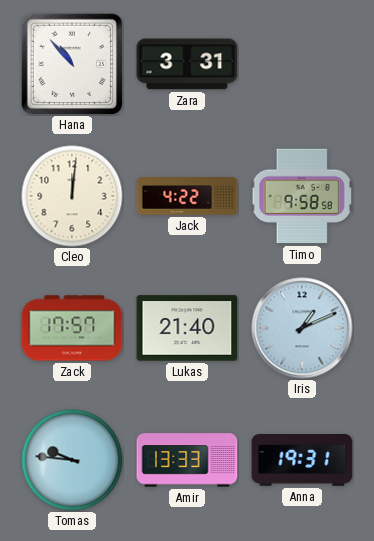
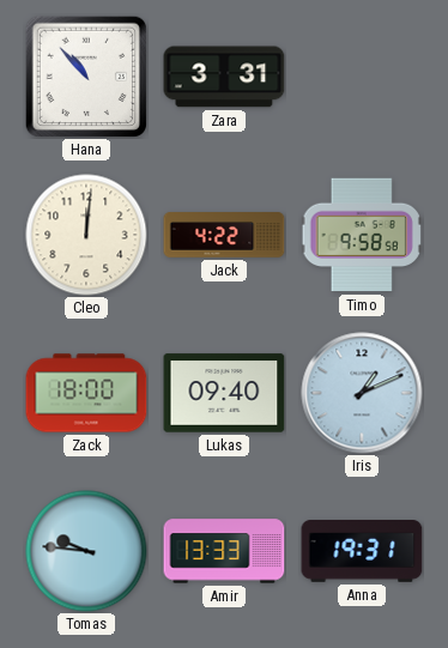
Zack: 17:57 -> 18:00 (86, 393)
Lukas: 21:40 -> 09:40 (224, 393)
